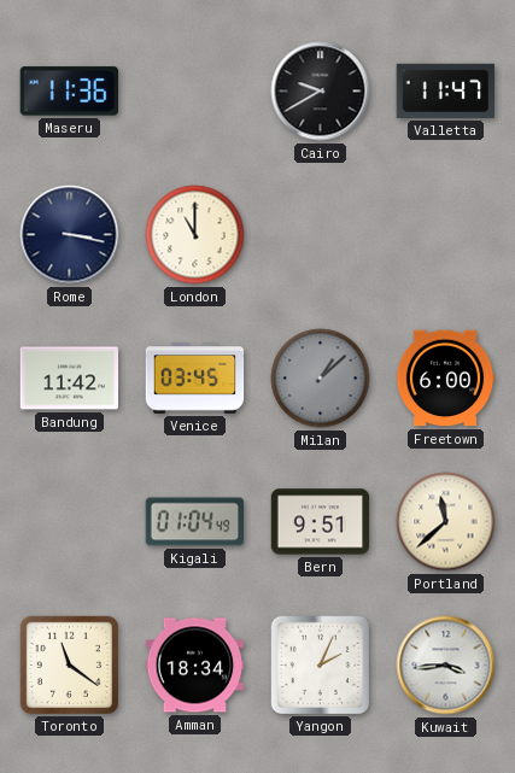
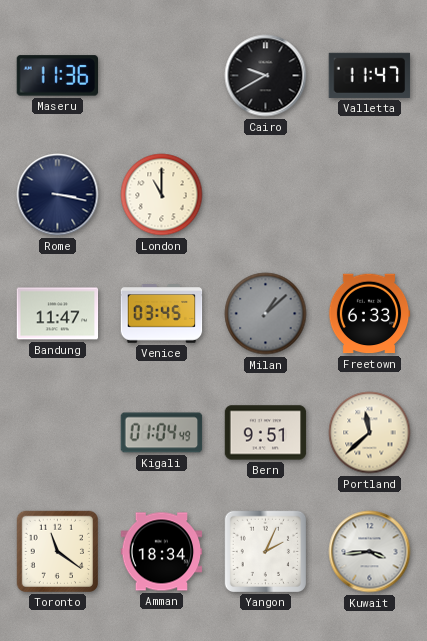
Bandung: 11:42 -> 11:47 (58, 314)
Freetown: 6:00 -> 6:33 (369, 314)
